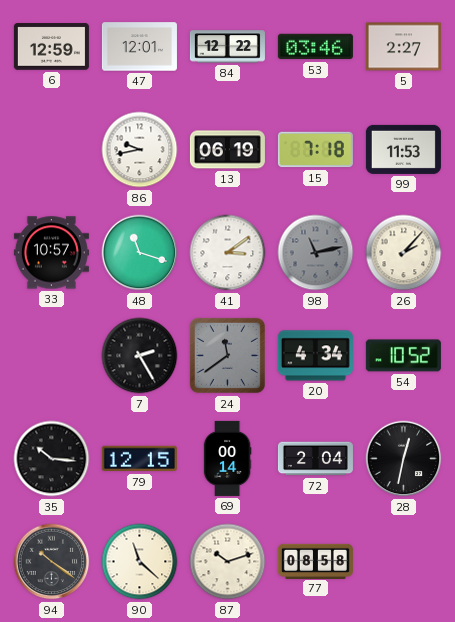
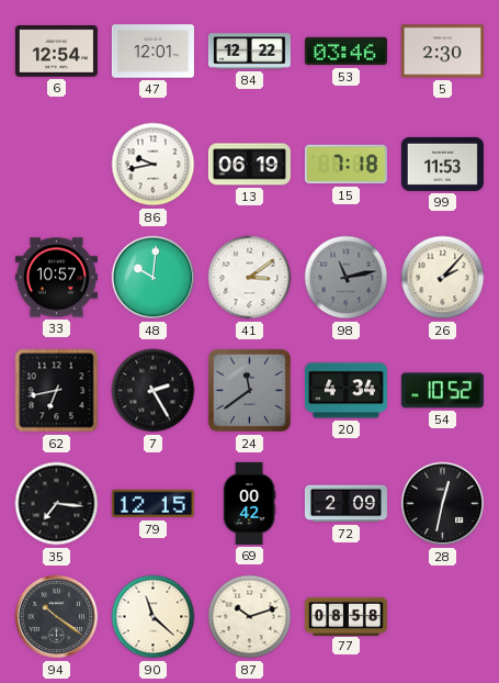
6: 12:59 -> 12:54 (56, 52)
5: 2:27 -> 2:30 (442, 52)
48: 11:18 -> 10:01 (154, 278)
62: none -> 6:43 (57, 391)
35: 10:16 -> 7:16 (57, 504)
69: 00:14 -> 00:42 (249, 503)
72: 2:04 -> 2:09 (345, 504)
